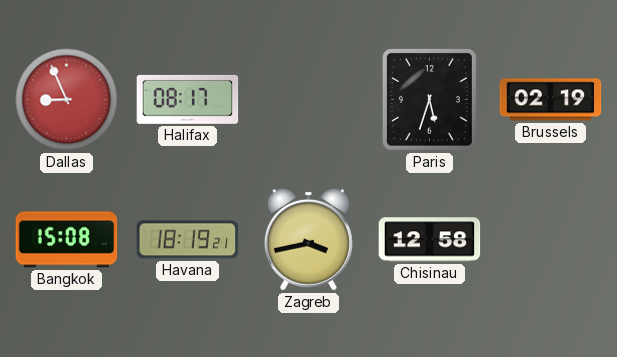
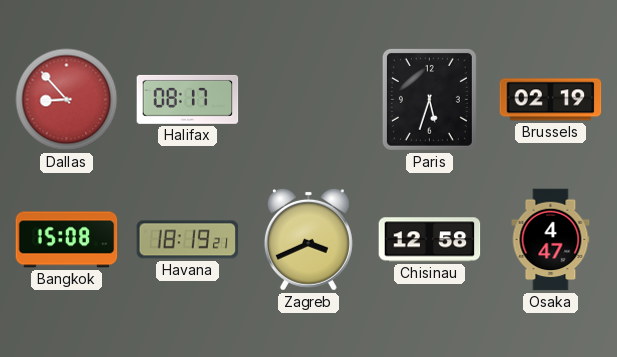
Dallas: 8:56 -> 8:53 (67, 100)
Zagreb: 3:43 -> 3:41 (308, 239)
Osaka: none -> 4:47 (551, 240)
